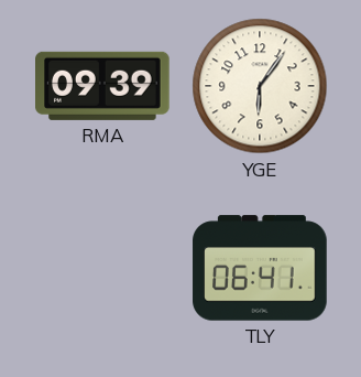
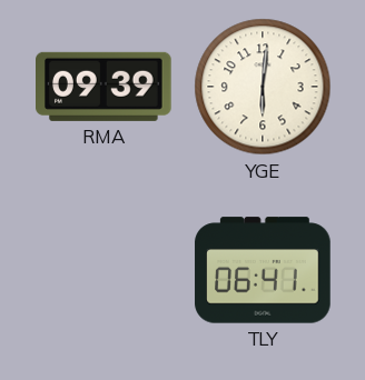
YGE: 6:06 -> 6:01 (263, 87)
